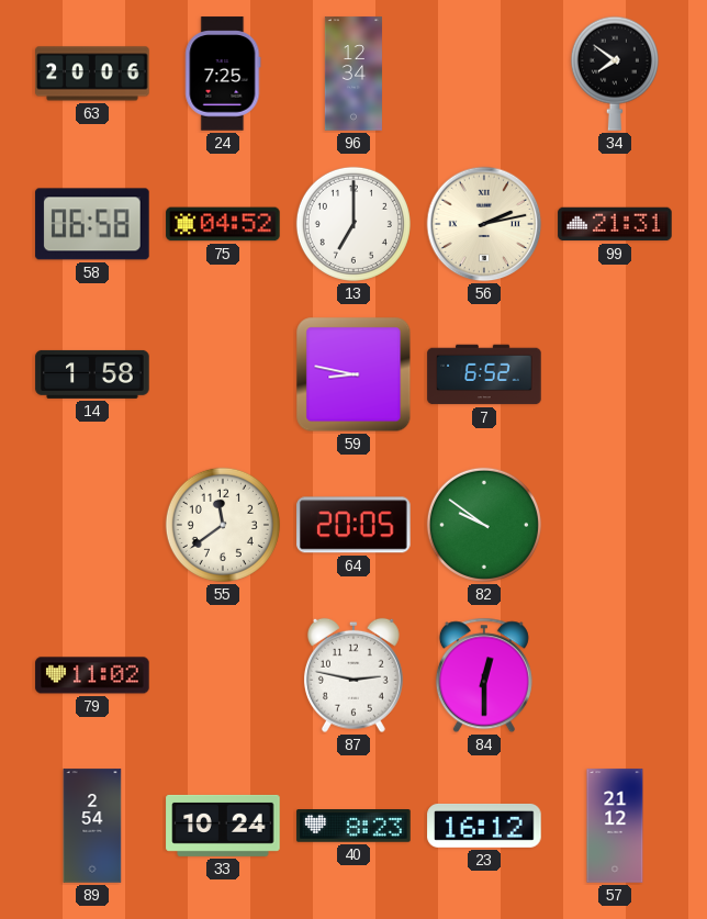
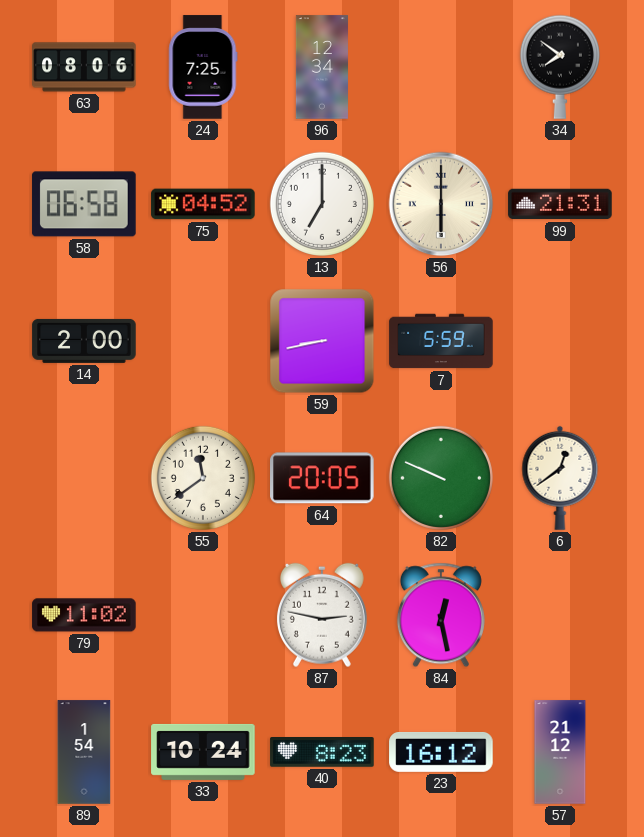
63: 20:06 -> 08:06 (84, 67)
56: 2:13 -> 6:00 (441, 204)
14: 1:58 -> 2:00 (84, 341)
59: 8:47 -> 8:43 (322, 341)
7: 6:52 -> 5:59 (441, 341)
82: 9:51 -> 9:49 (441, 478)
6: none -> 12:39 (560, 478)
84: 12:30 -> 12:28 (441, 615)
89: 2:54 -> 1:54 (84, 752)
